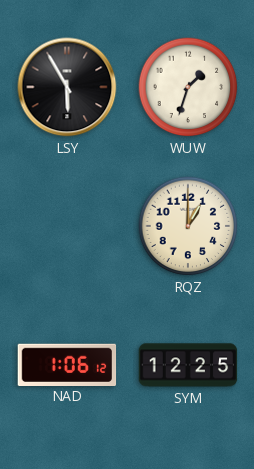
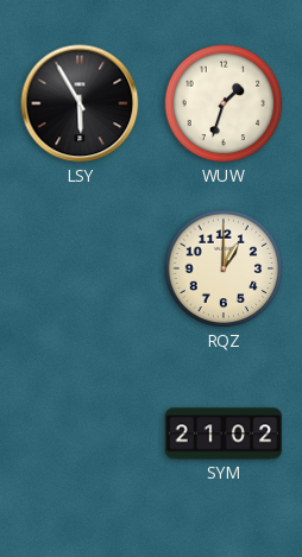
NAD: 1:06 -> none (67, 364)
SYM: 12:25 -> 21:02 (224, 433)
